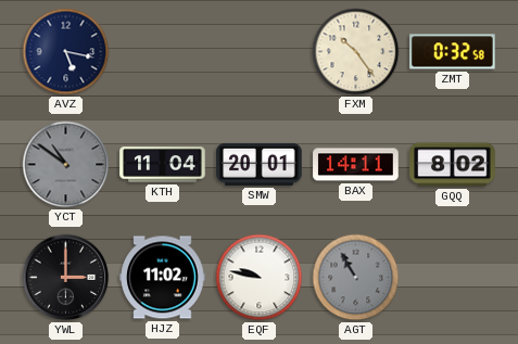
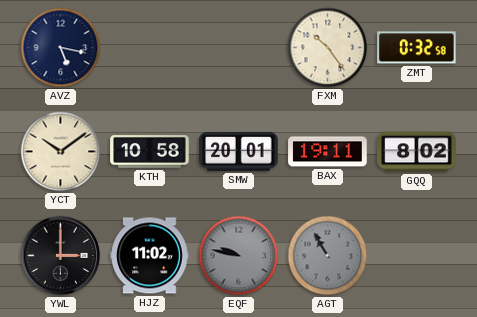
YCT: 10:51 -> 10:09 (61, 152)
YCT dial: grey -> cream (61, 152)
KTH: 11:04 -> 10:58 (150, 152)
BAX: 14:11 -> 19:11 (328, 152)
EQF dial: white -> grey (239, 256)
